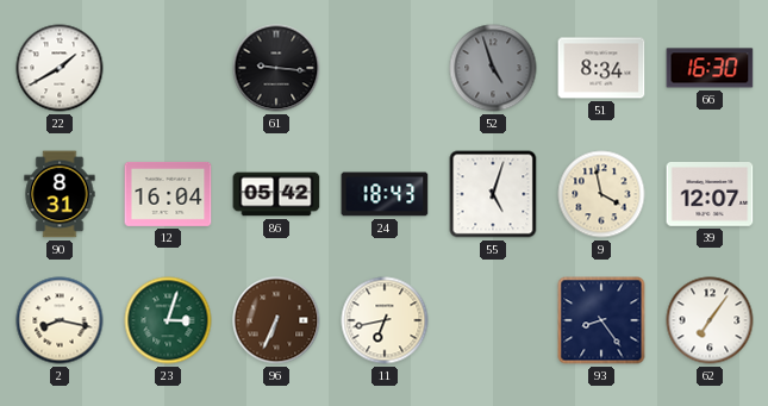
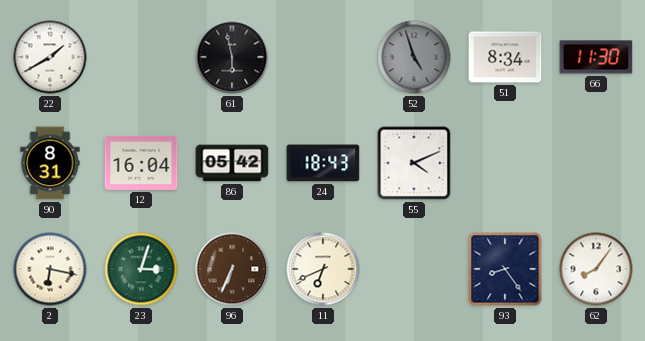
61: 9:16 -> 5:58 (232, 57)
66: 16:30 -> 11:30 (596, 57)
55: 5:03 -> 4:11 (414, 163)
9: 3:58 -> none (601, 194)
39: 12:07 -> none (710, 195)
2: 8:17 -> 6:17 (50, 269)
11: 6:43 -> 6:41 (323, 269)
62: 7:06 -> 8:06 (596, 269)
